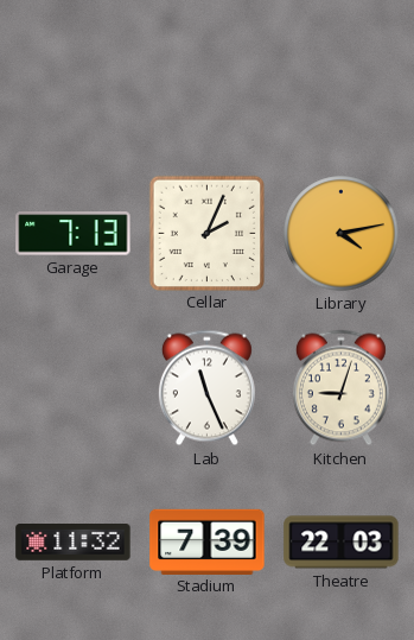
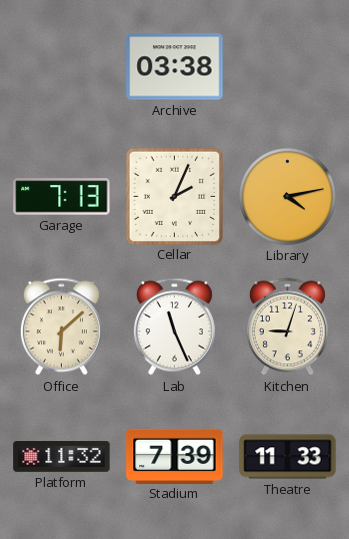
Archive: none -> 03:38 (175, 67)
Office: none -> 6:08 (61, 327)
Theatre: 22:03 -> 11:33 (288, 457)
